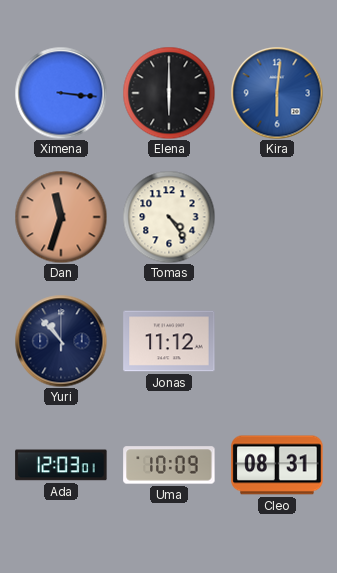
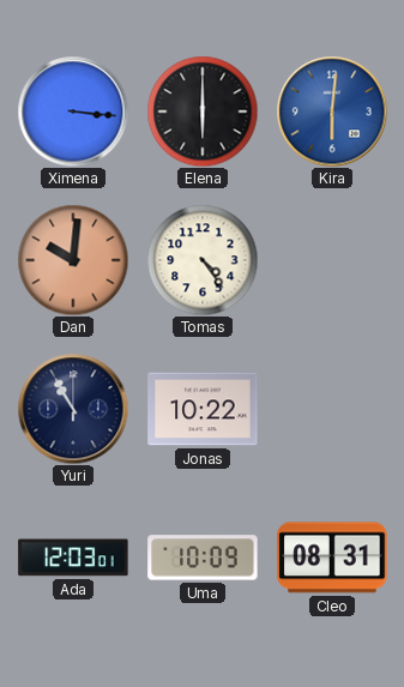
Dan: 11:33 -> 10:01 (73, 260)
Yuri: 10:53 -> 10:55 (73, 409)
Jonas: 11:12 -> 10:22 (203, 409)
